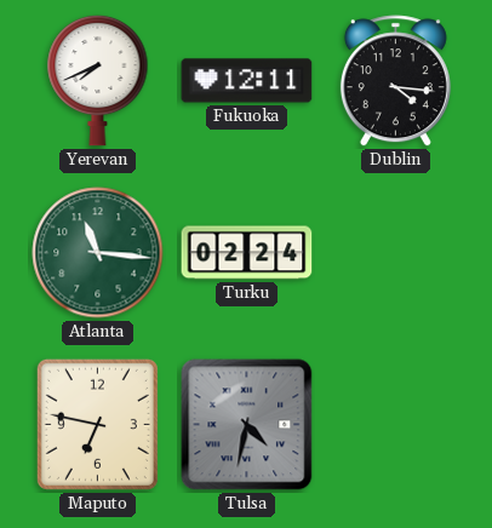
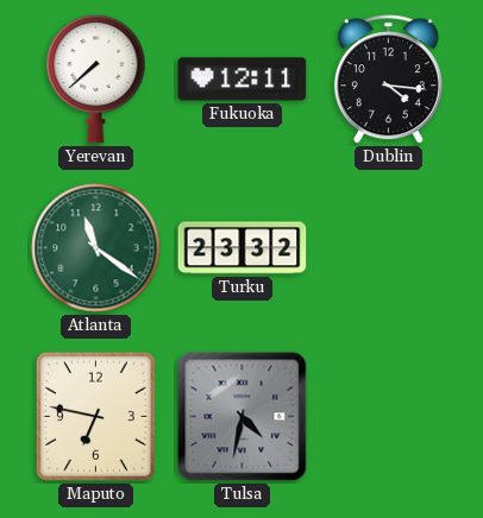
Yerevan: 7:41 -> 7:38 (96, 78)
Atlanta: 11:16 -> 11:21 (96, 248)
Turku: 02:24 -> 23:32 (243, 248)
